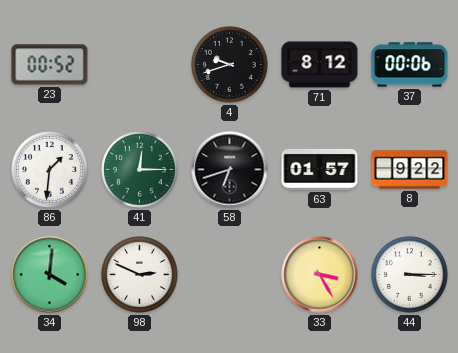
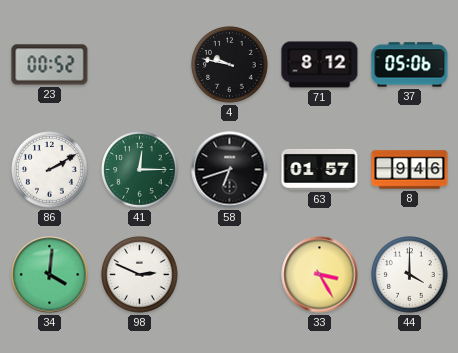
4: 9:42 -> 9:47 (230, 65)
37: 00:06 -> 05:06 (410, 65)
86: 1:31 -> 2:10 (50, 170)
8: 9:22 -> 9:46 (410, 170)
44: 3:15 -> 4:00 (410, 275)
